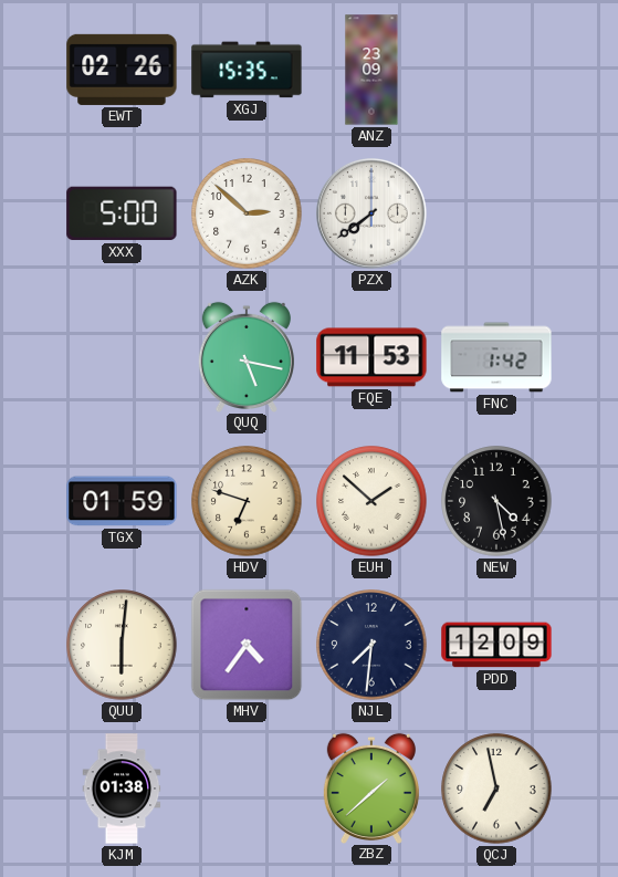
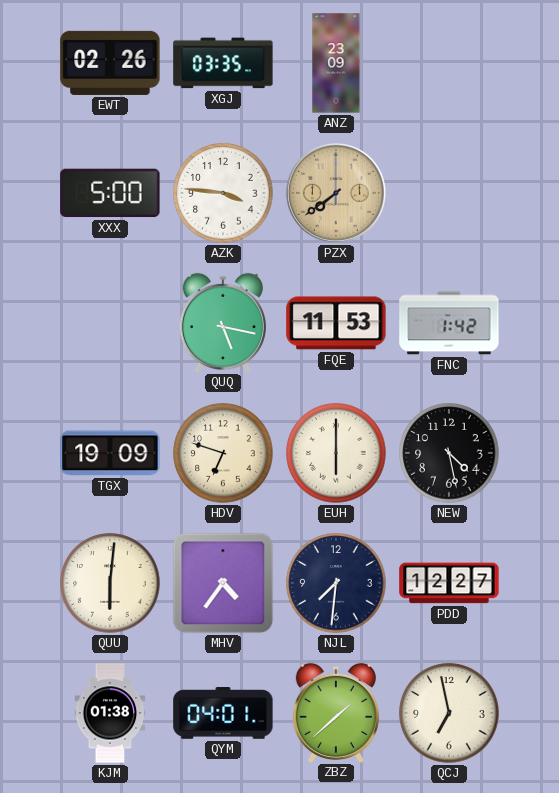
XGJ: 15:35 -> 03:35 (223, 63)
AZK: 2:52 -> 3:46 (223, 193)
PZX dial: white -> champagne (336, 193)
TGX: 01:59 -> 19:09 (110, 453)
EUH: 1:52 -> 6:00 (336, 453)
PDD: 12:09 -> 12:27 (449, 583)
QYM: none -> 04:01 (223, 713)
